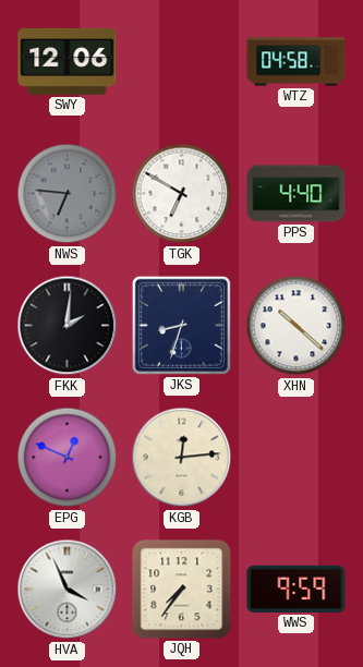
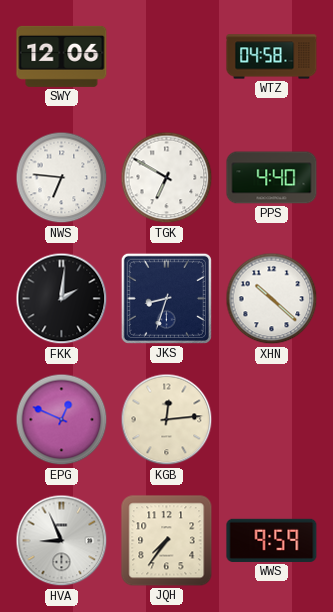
NWS dial: grey -> white (62, 178)
HVA: 3:56 -> 8:56 (62, 541)
